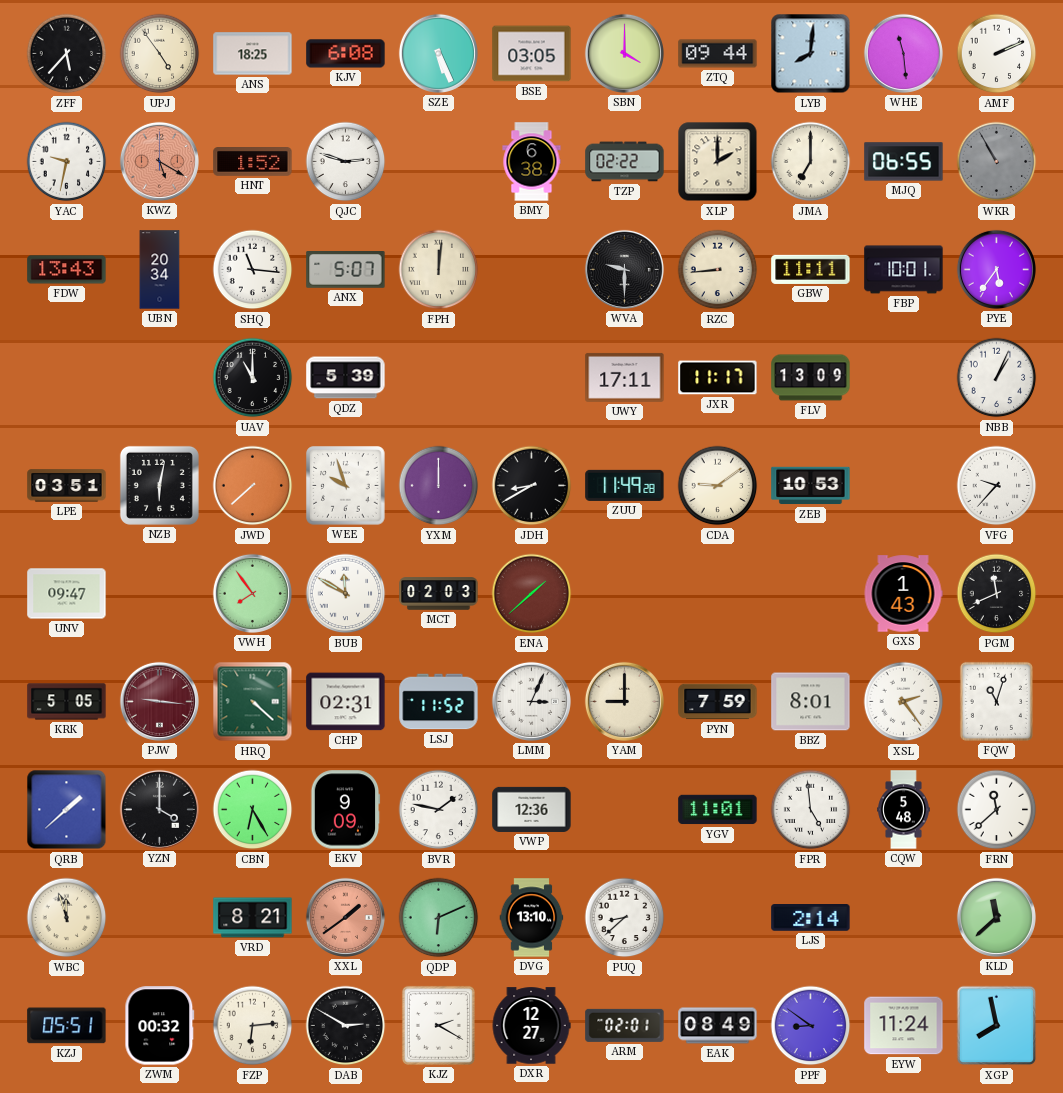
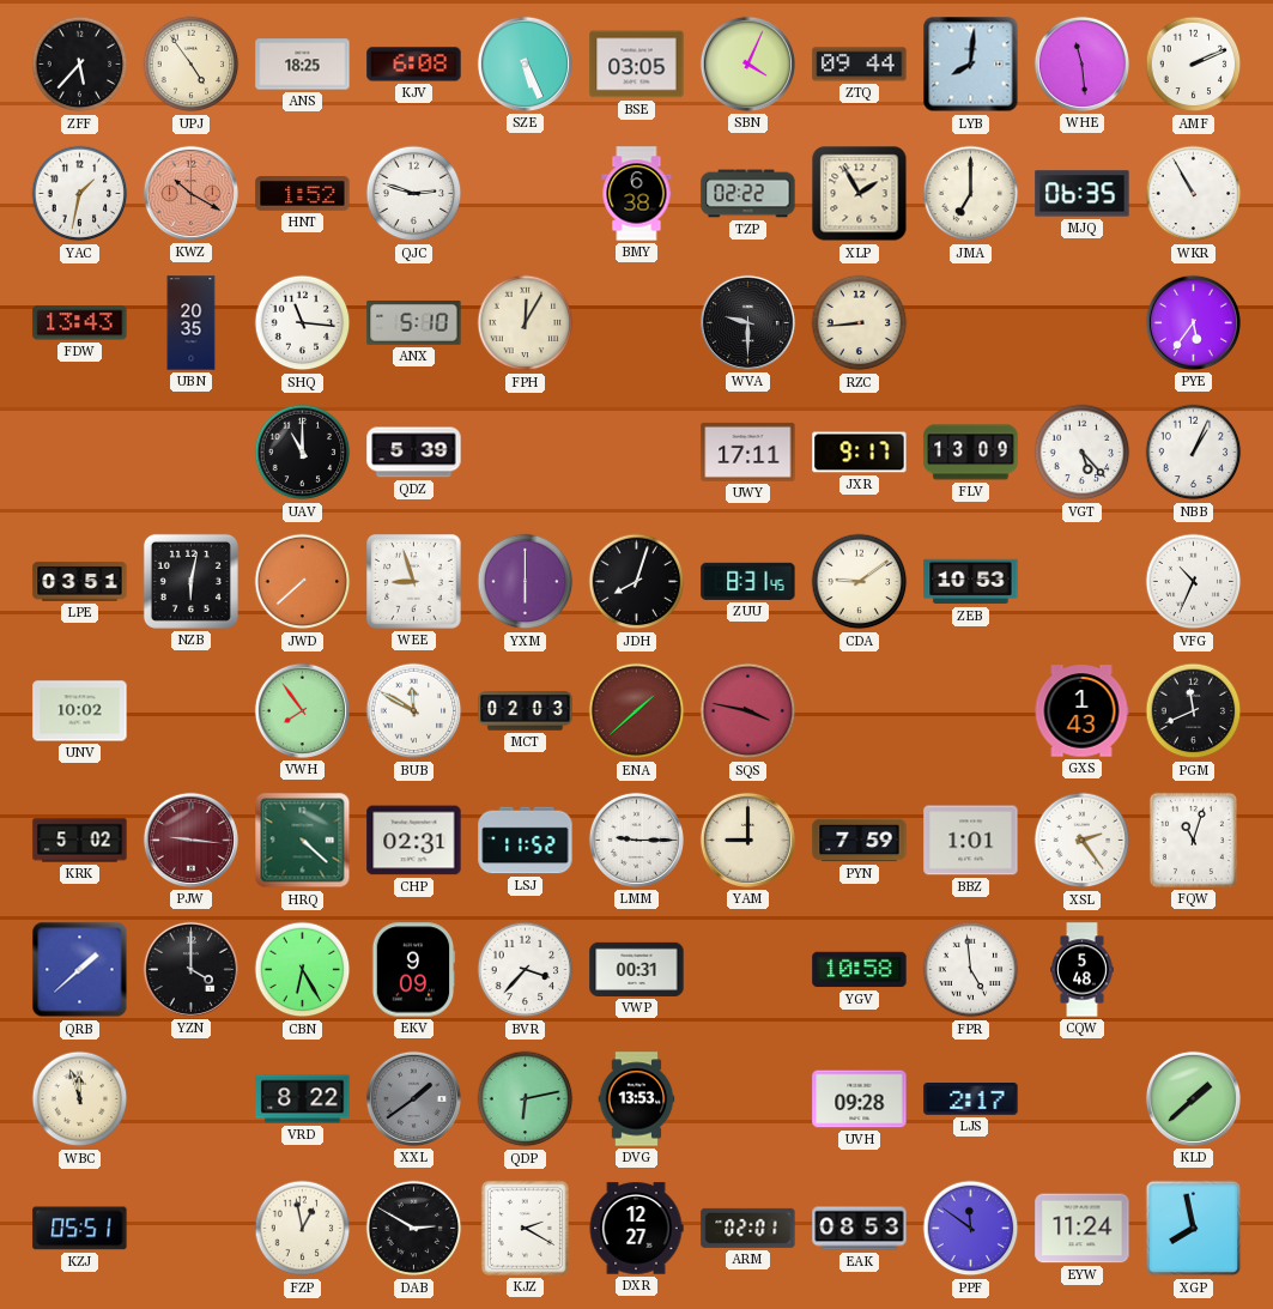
SBN: 4:00 -> 4:04 (747, 63)
YAC: 9:32 -> 1:32 (80, 194)
KWZ: 5:20 -> 10:20 (190, 193)
XLP: 2:00 -> 1:55 (860, 194)
MJQ: 06:55 -> 06:35 (1083, 194)
WKR dial: grey -> white (1194, 194)
UBN: 20:34 -> 20:35 (192, 323)
ANX: 5:07 -> 5:10 (414, 323)
FPH: 12:01 -> 12:05 (526, 323)
GBW: 11:11 -> none (811, 269)
FBP: 10:01 -> none (904, 270)
JXR: 11:17 -> 9:17 (860, 453)
VGT: none -> 5:23 (1083, 453)
WEE: 9:57 -> 8:57 (414, 582)
YXM: 12:00 -> 6:00 (526, 582)
JDH: 8:40 -> 8:03 (637, 582)
ZUU: 11:49 -> 8:31 (748, 581)
VFG: 9:37 -> 10:34 (1194, 582)
UNV: 09:47 -> 10:02 (80, 711)
SQS: none -> 3:47 (748, 711)
KRK: 5:05 -> 5:02 (80, 841)
LMM: 3:04 -> 9:15 (636, 840)
BBZ: 8:01 -> 1:01 (971, 841)
BVR: 1:47 -> 3:37 (526, 970)
VWP: 12:36 -> 00:31 (637, 969)
YGV: 11:01 -> 10:58 (860, 970)
FRN: 11:38 -> none (997, 810)
VRD: 8:21 -> 8:22 (303, 1099)
XXL dial: salmon -> grey (413, 1098)
QDP: 6:11 -> 6:13 (526, 1099)
DVG: 13:10 -> 13:53 (637, 1099)
PUQ: 8:38 -> none (625, 918)
UVH: none -> 09:28 (860, 1099)
LJS: 2:14 -> 2:17 (971, 1099)
KLD: 11:38 -> 1:38 (1193, 1098)
ZWM: 00:32 -> none (160, 1026)
FZP: 6:14 -> 12:58 (303, 1229)
EAK: 08:49 -> 08:53 (860, 1229)
PPF: 8:51 -> 11:51 (971, 1229)
